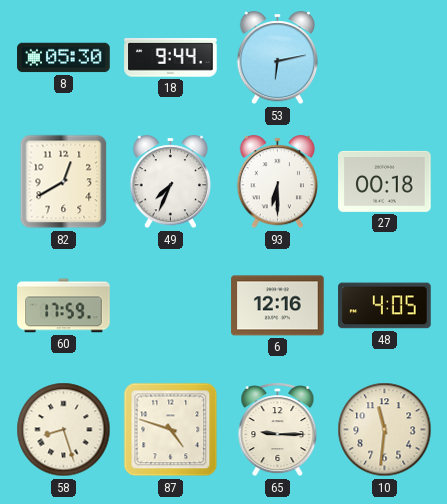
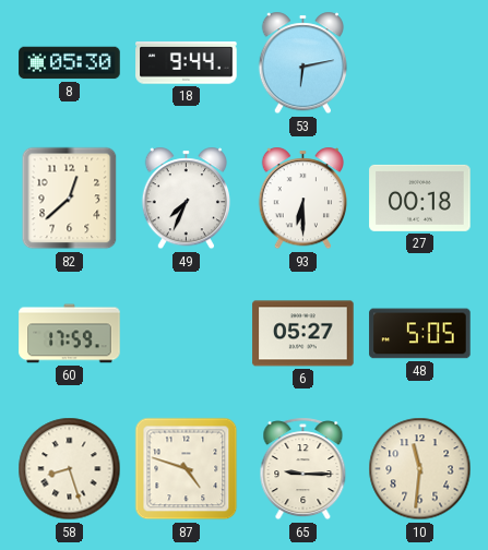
82: 12:40 -> 12:38 (70, 199)
6: 12:16 -> 05:27 (303, 334)
48: 4:05 -> 5:05 (420, 334)
